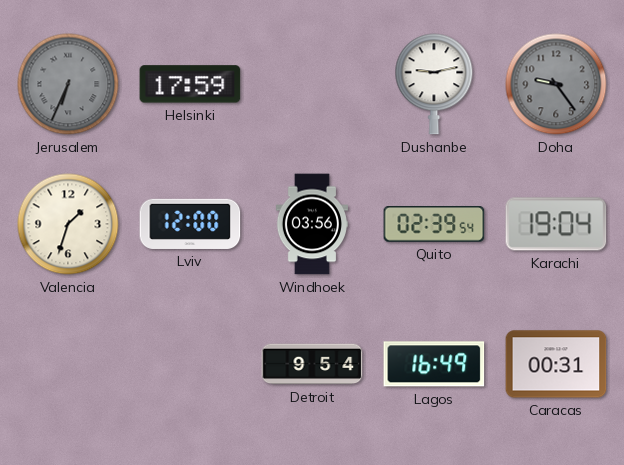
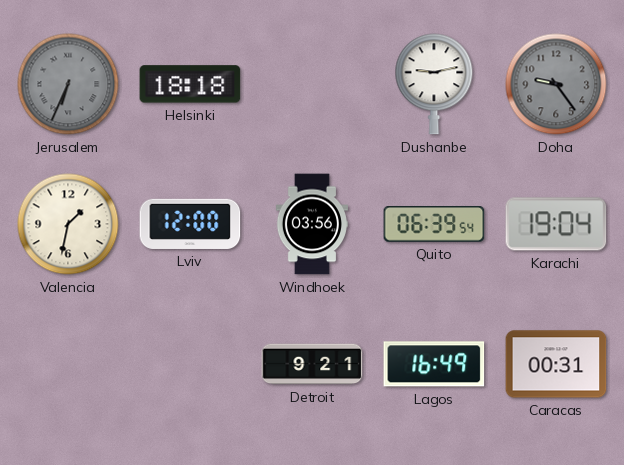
Helsinki: 17:59 -> 18:18 (190, 84)
Valencia: 1:33 -> 1:32 (68, 224)
Quito: 02:39 -> 06:39 (434, 225)
Detroit: 9:54 -> 9:21 (312, 364)
